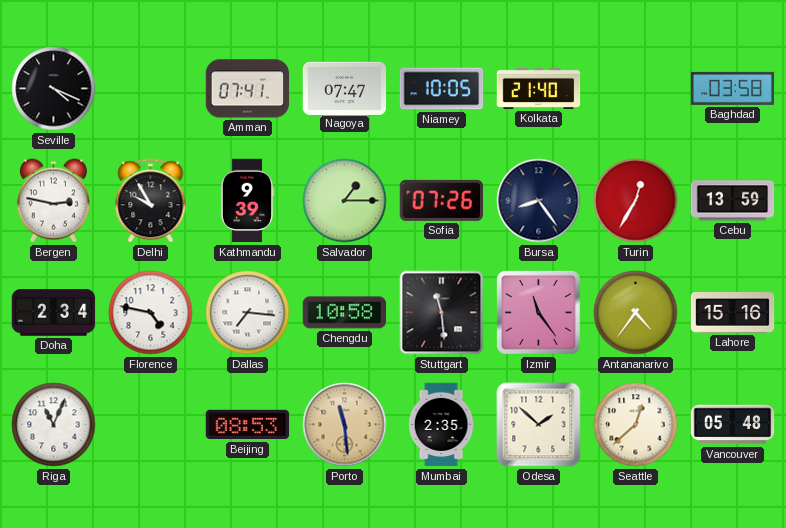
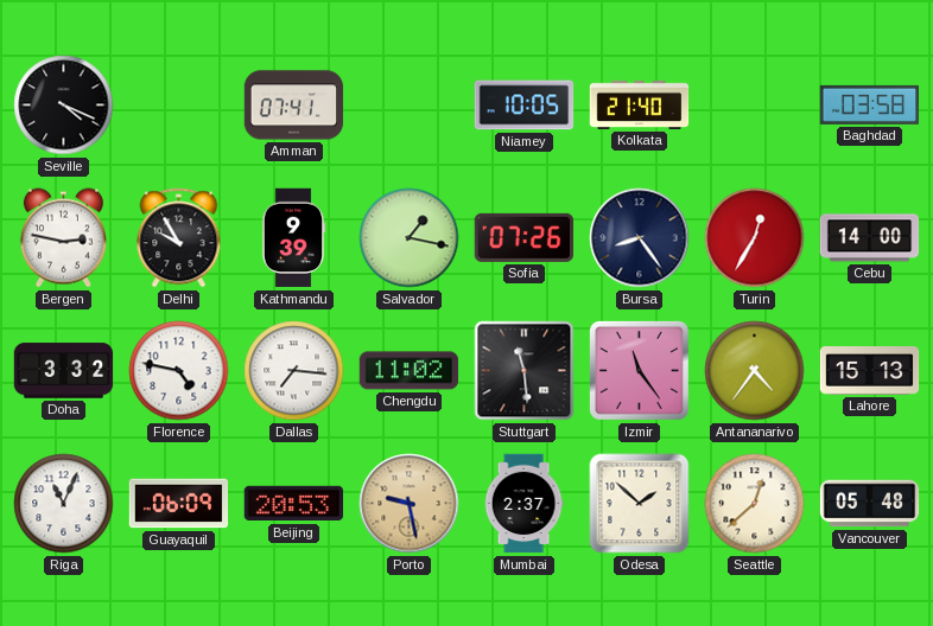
Nagoya: 07:47 -> none (345, 88)
Salvador: 1:15 -> 1:17 (410, 238)
Cebu: 13:59 -> 14:00 (870, 238)
Doha: 2:34 -> 3:32 (64, 371)
Chengdu: 10:58 -> 11:02 (410, 371)
Lahore: 15:16 -> 15:13 (870, 371)
Guayaquil: none -> 06:09 (179, 504)
Beijing: 08:53 -> 20:53 (294, 504)
Porto: 11:29 -> 9:28 (410, 504)
Mumbai: 2:35 -> 2:37 (523, 504)
